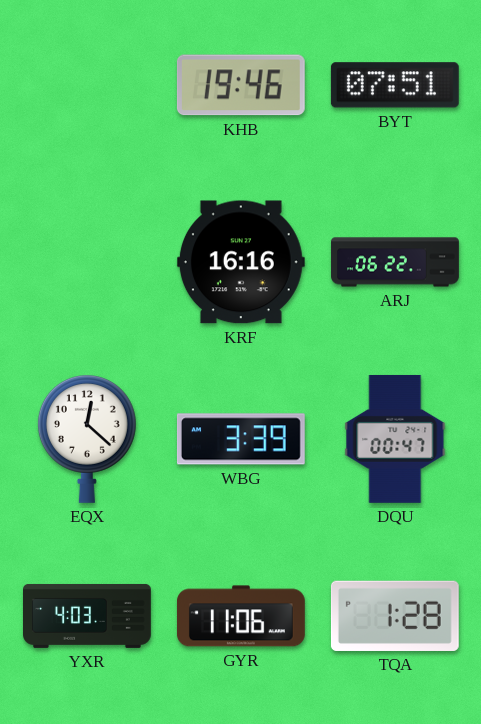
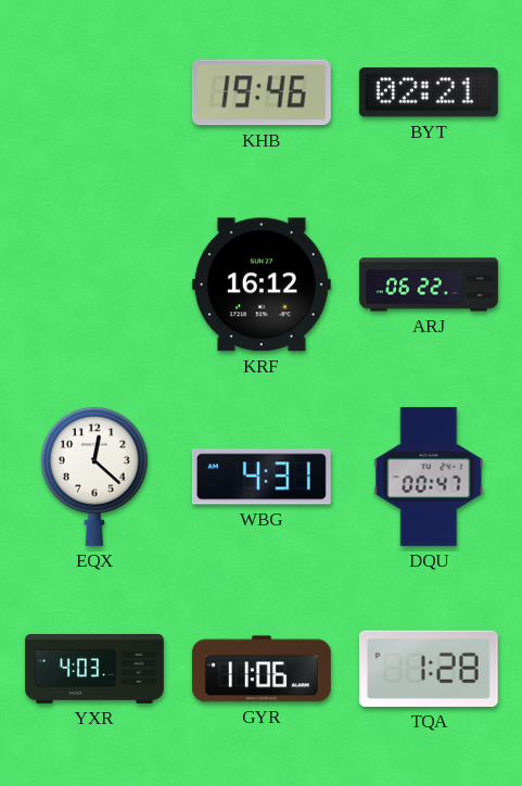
BYT: 07:51 -> 02:21 (429, 92)
KRF: 16:16 -> 16:12 (262, 284)
WBG: 3:39 -> 4:31 (262, 477)
